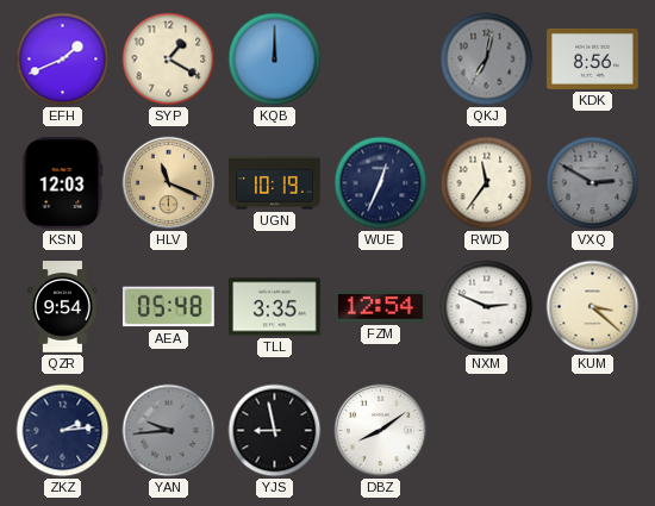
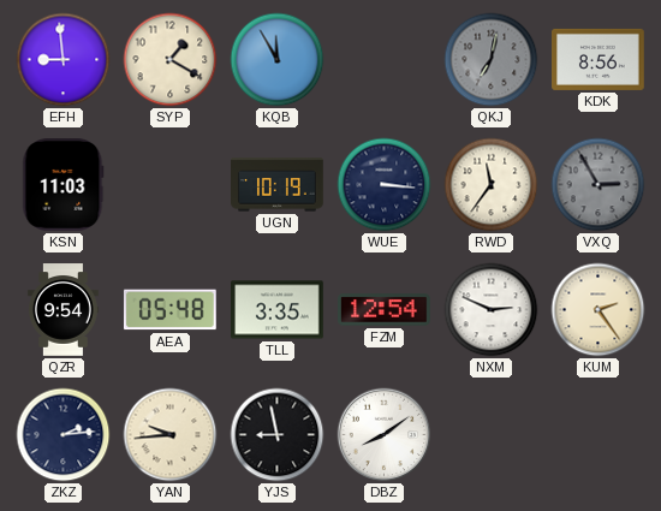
EFH: 1:41 -> 8:59 (64, 60)
KQB: 12:00 -> 11:55 (278, 60)
KSN: 12:03 -> 11:03 (64, 185)
HLV: 11:19 -> none (169, 183)
WUE: 12:34 -> 3:16 (385, 185)
VXQ: 2:50 -> 2:55 (599, 185)
KUM: 3:22 -> 2:24 (599, 310)
YAN dial: grey -> cream (171, 435)
